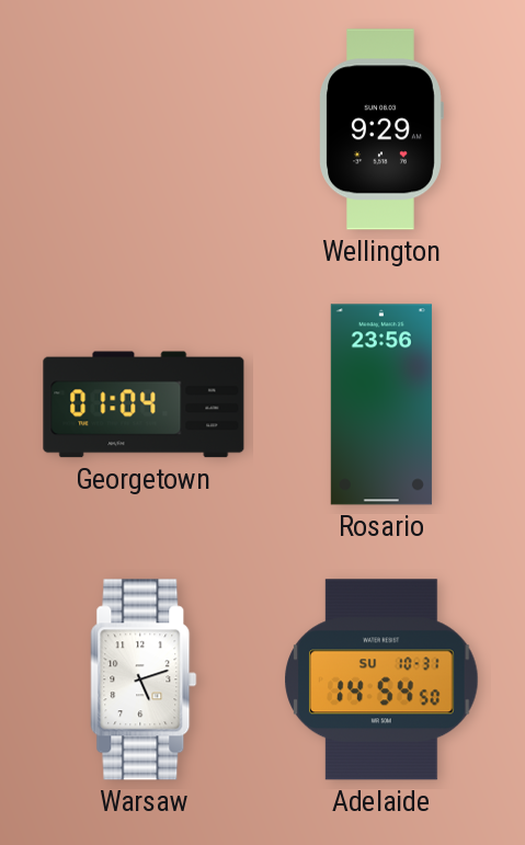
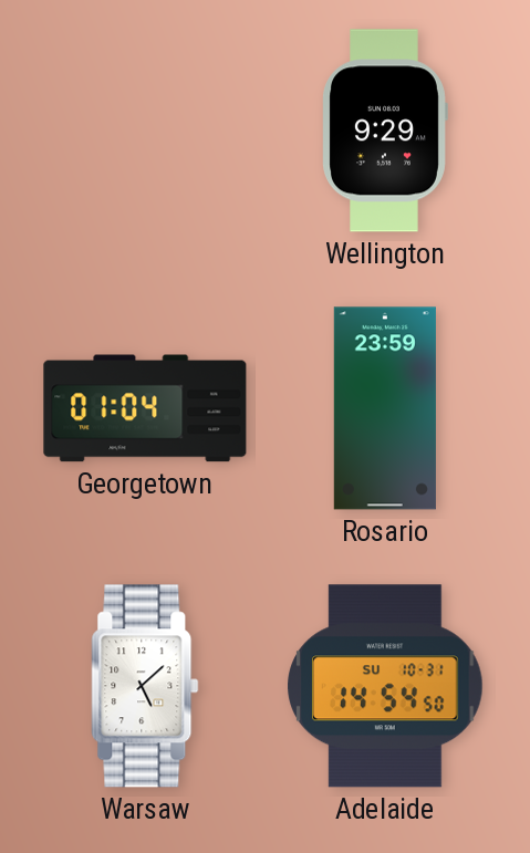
Rosario: 23:56 -> 23:59 (385, 408)
Warsaw: 5:12 -> 5:08 (145, 686)
